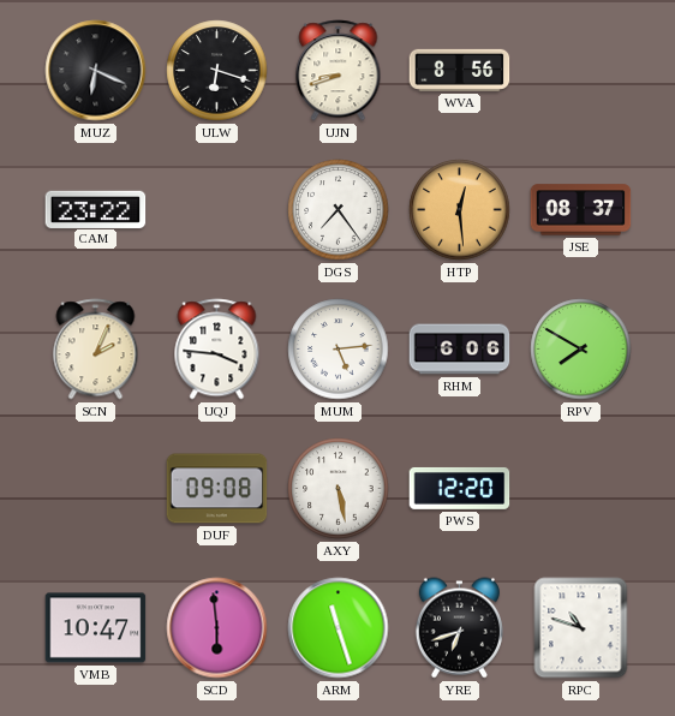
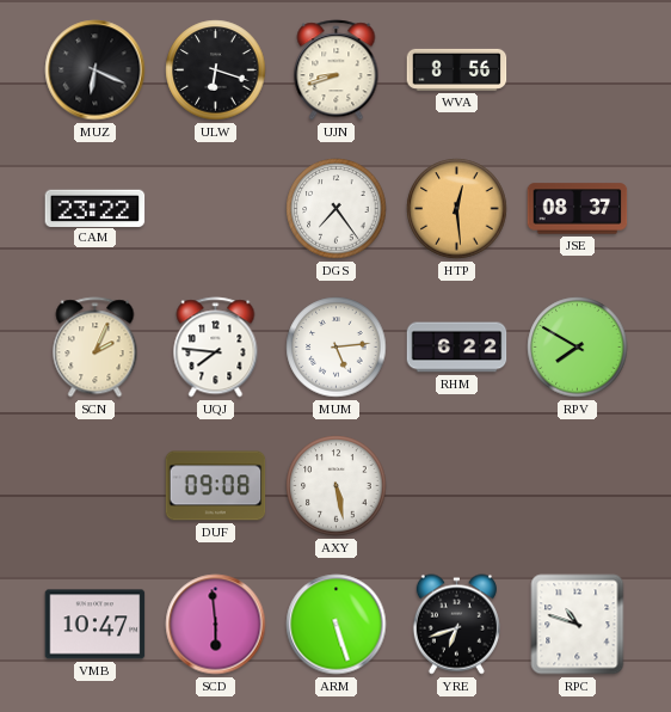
UQJ: 3:46 -> 7:46 (216, 348)
RHM: 6:06 -> 6:22 (457, 348)
PWS: 12:20 -> none (460, 489)
ARM: 11:27 -> 5:27 (337, 625)
